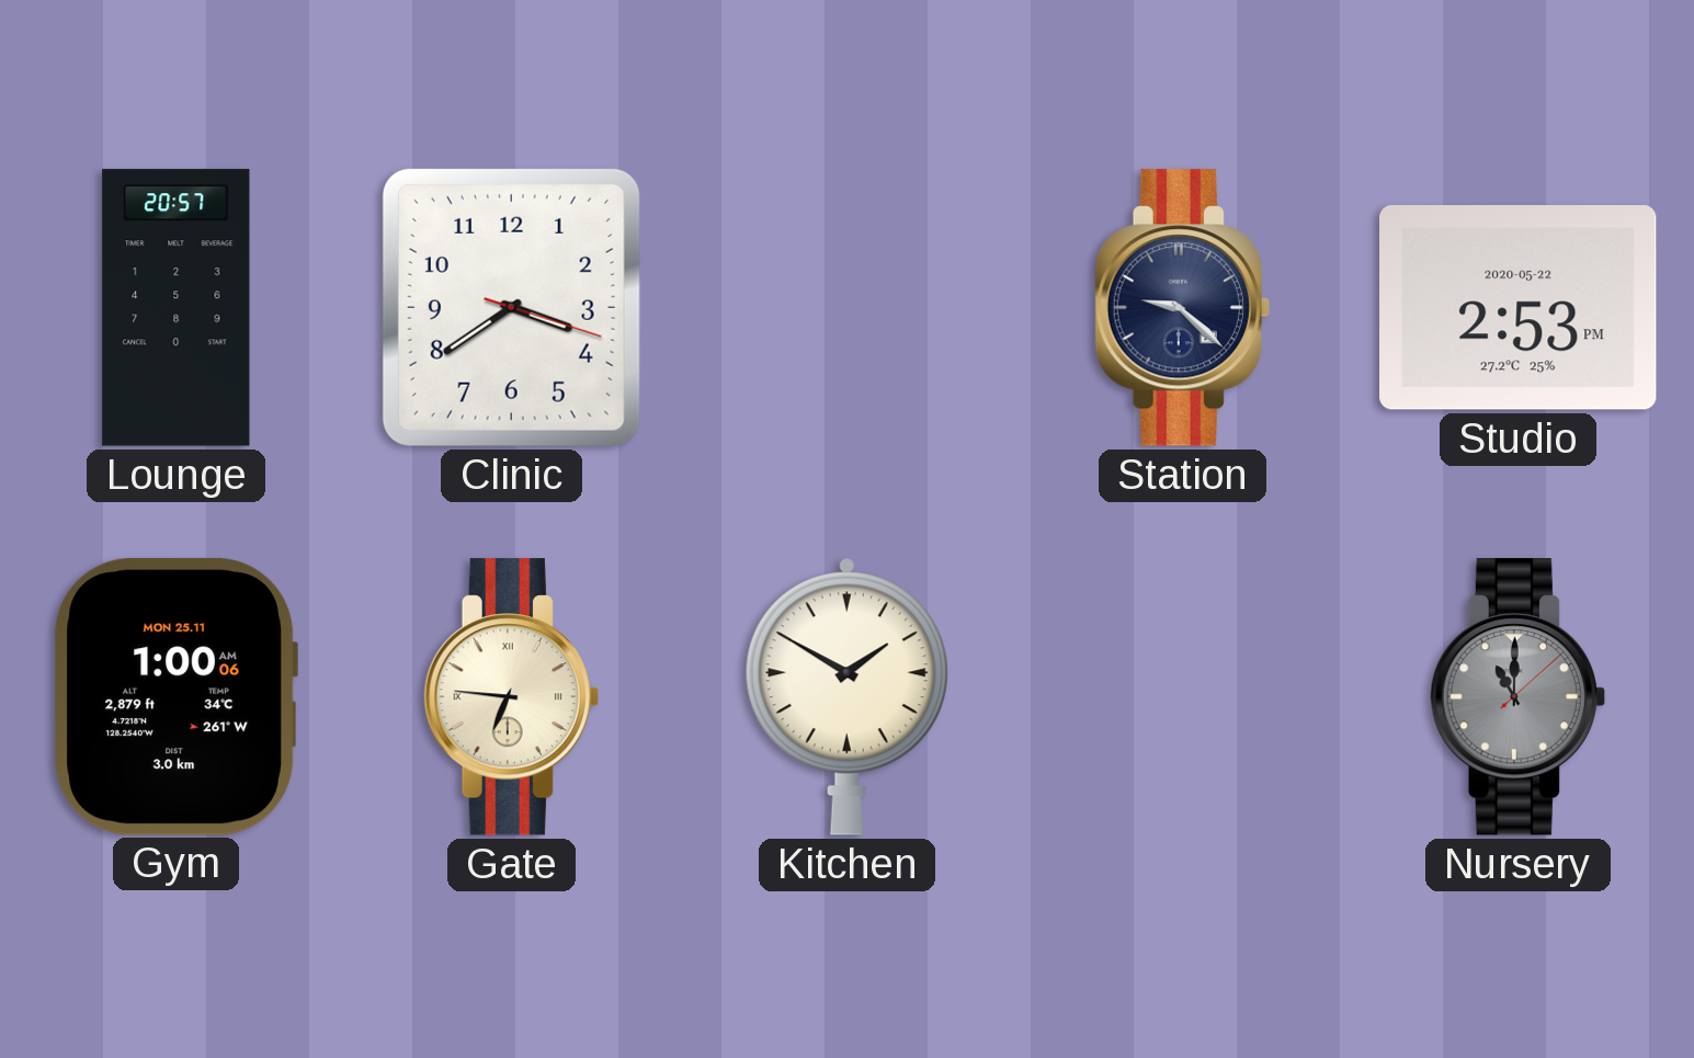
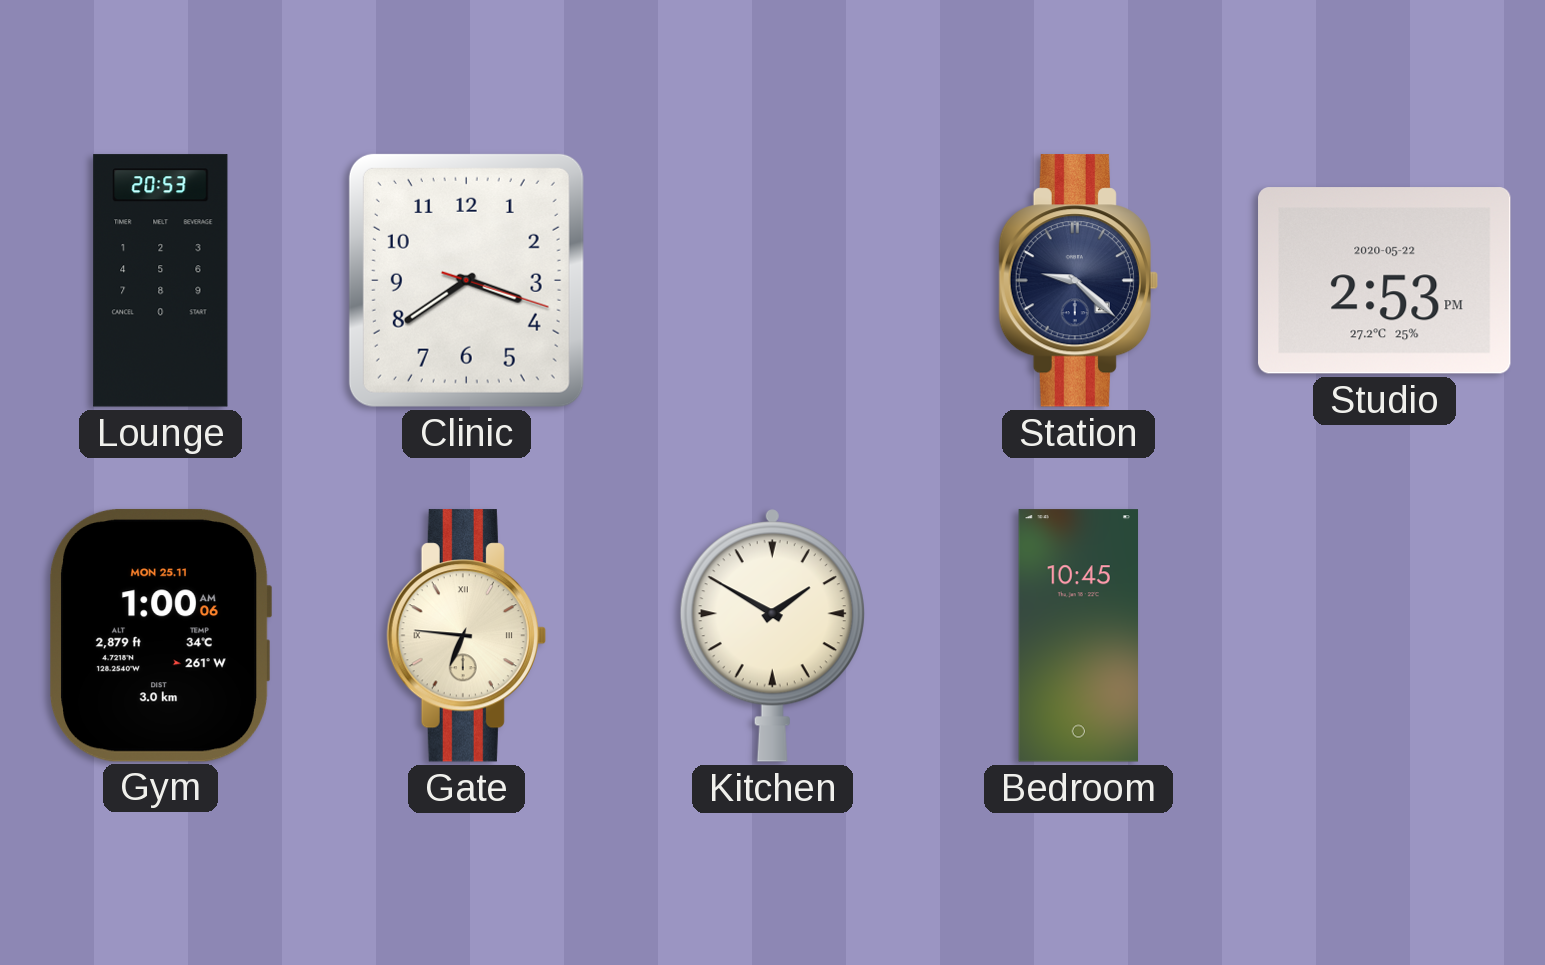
Lounge: 20:57 -> 20:53 (161, 281)
Bedroom: none -> 10:45 (1079, 636)
Nursery: 11:00 -> none (1517, 697)
